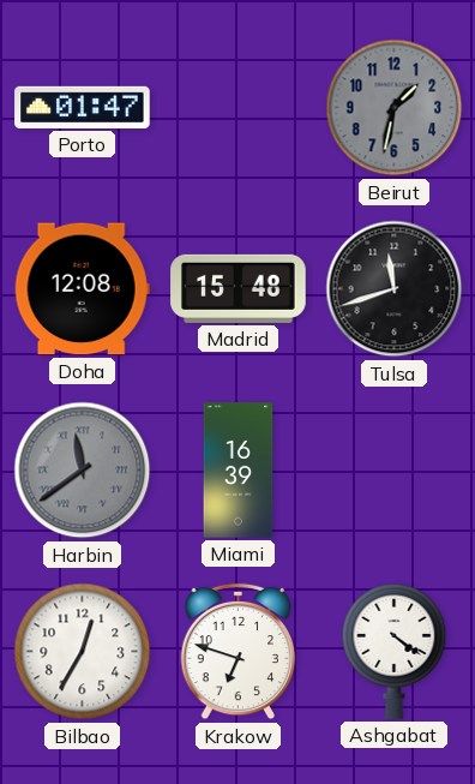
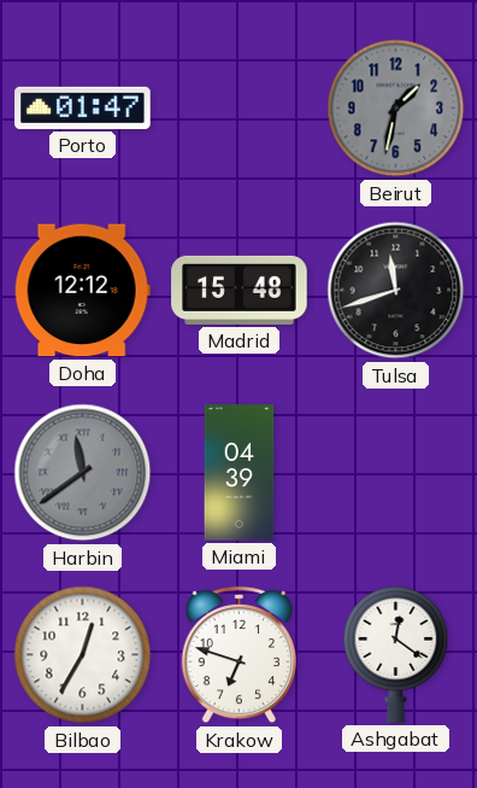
Doha: 12:08 -> 12:12 (82, 291)
Miami: 16:39 -> 04:39 (240, 473)
Ashgabat: 4:21 -> 12:21 (396, 655)
